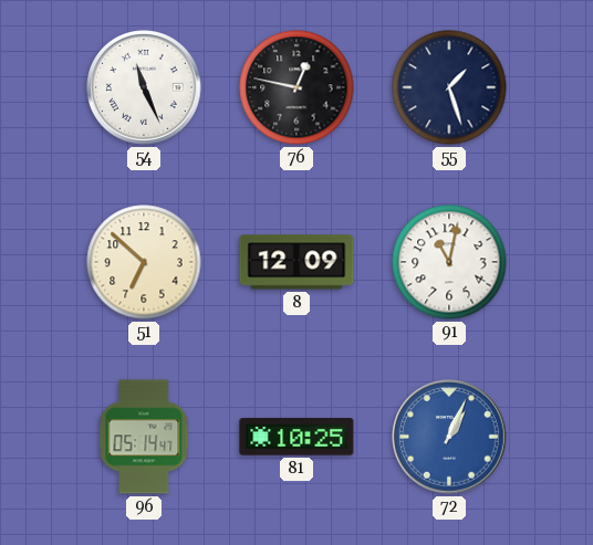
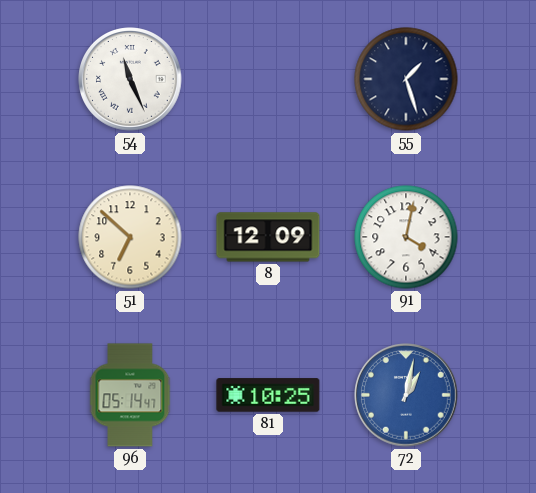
76: 12:47 -> none (296, 87)
91: 11:02 -> 4:02 (406, 237)
72: 1:04 -> 1:02 (406, 395)
